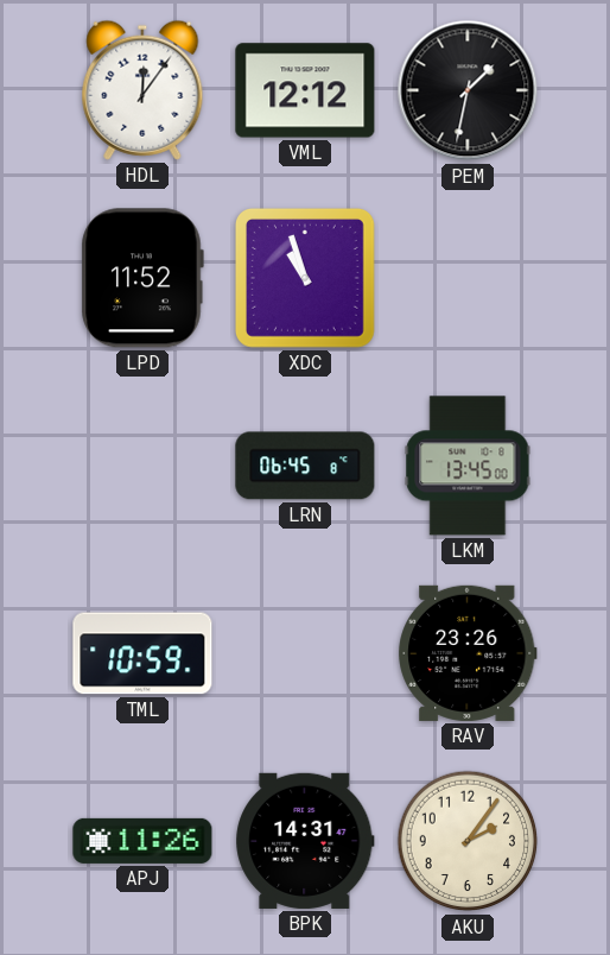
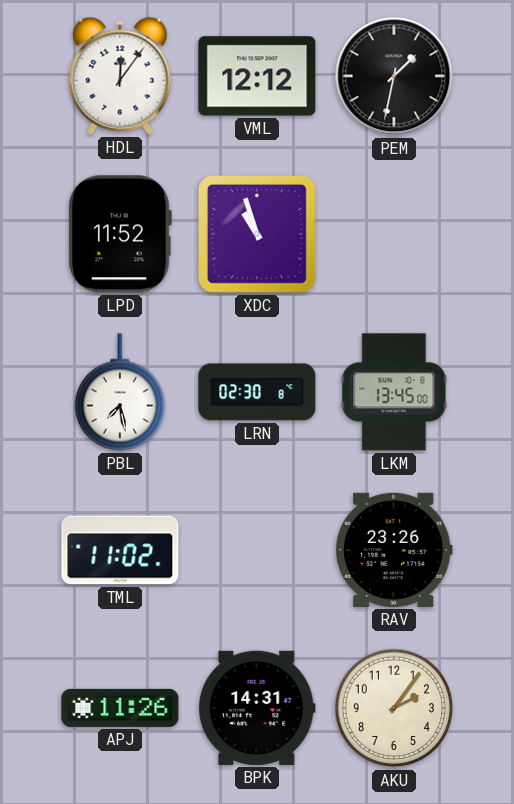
PBL: none -> 7:28 (119, 392)
LRN: 06:45 -> 02:30 (257, 392)
TML: 10:59 -> 11:02 (120, 550)
